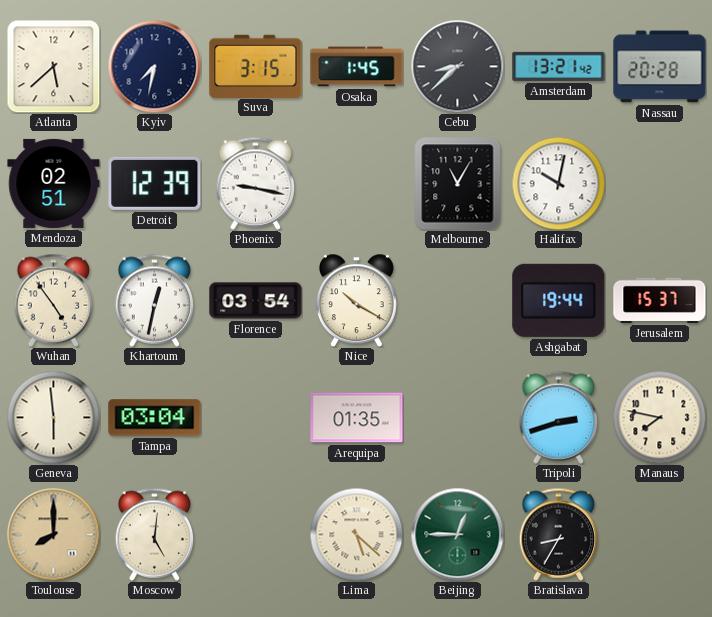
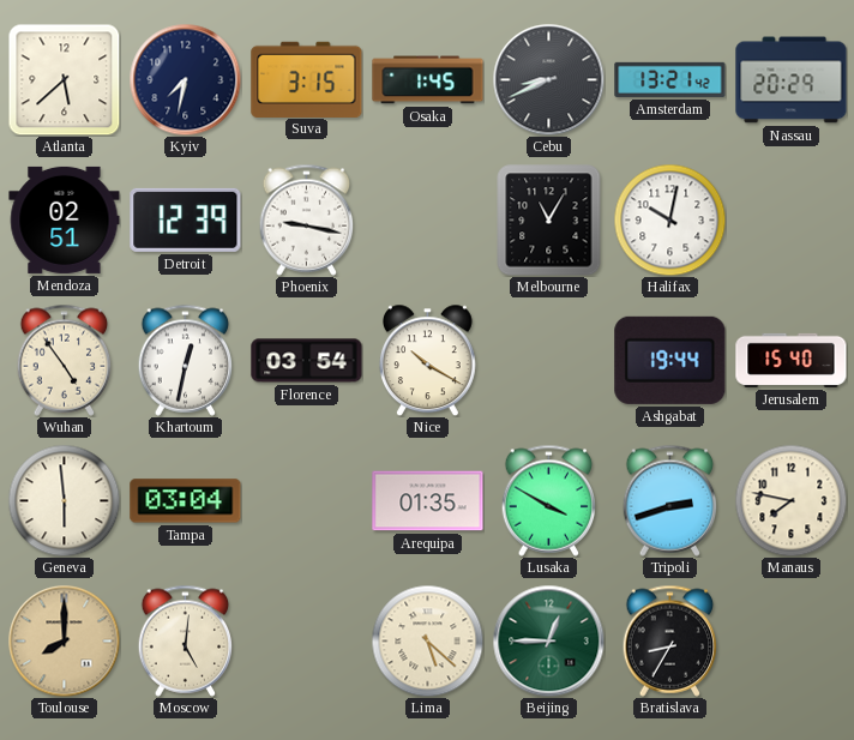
Cebu: 8:38 -> 8:41 (548, 79)
Nassau: 20:28 -> 20:29 (792, 80)
Jerusalem: 15:37 -> 15:40 (792, 360)
Lusaka: none -> 3:50 (549, 500)
